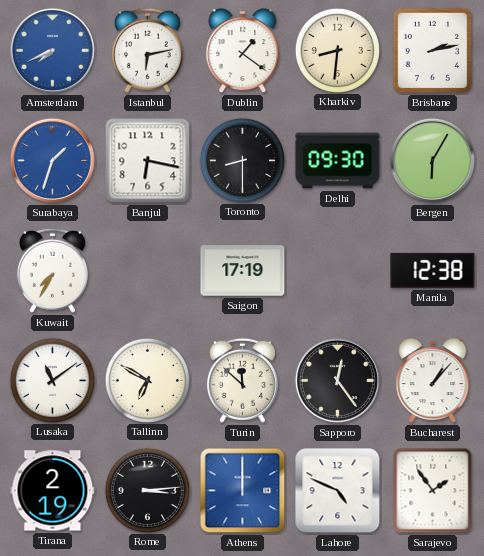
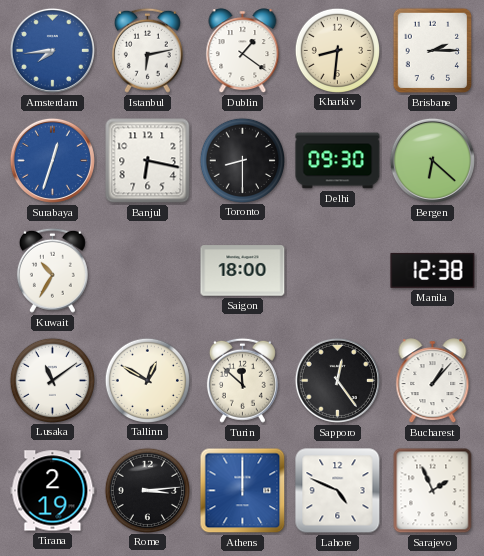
Amsterdam: 7:41 -> 7:44 (52, 50)
Brisbane: 2:13 -> 2:15 (433, 51)
Surabaya: 1:33 -> 12:33 (52, 160)
Bergen: 6:05 -> 6:22 (432, 160)
Kuwait: 7:35 -> 10:35 (52, 270)
Saigon: 17:19 -> 18:00 (243, 271)
Tallinn: 6:50 -> 12:50 (147, 380)
Sarajevo: 1:54 -> 1:56 (433, 491)
